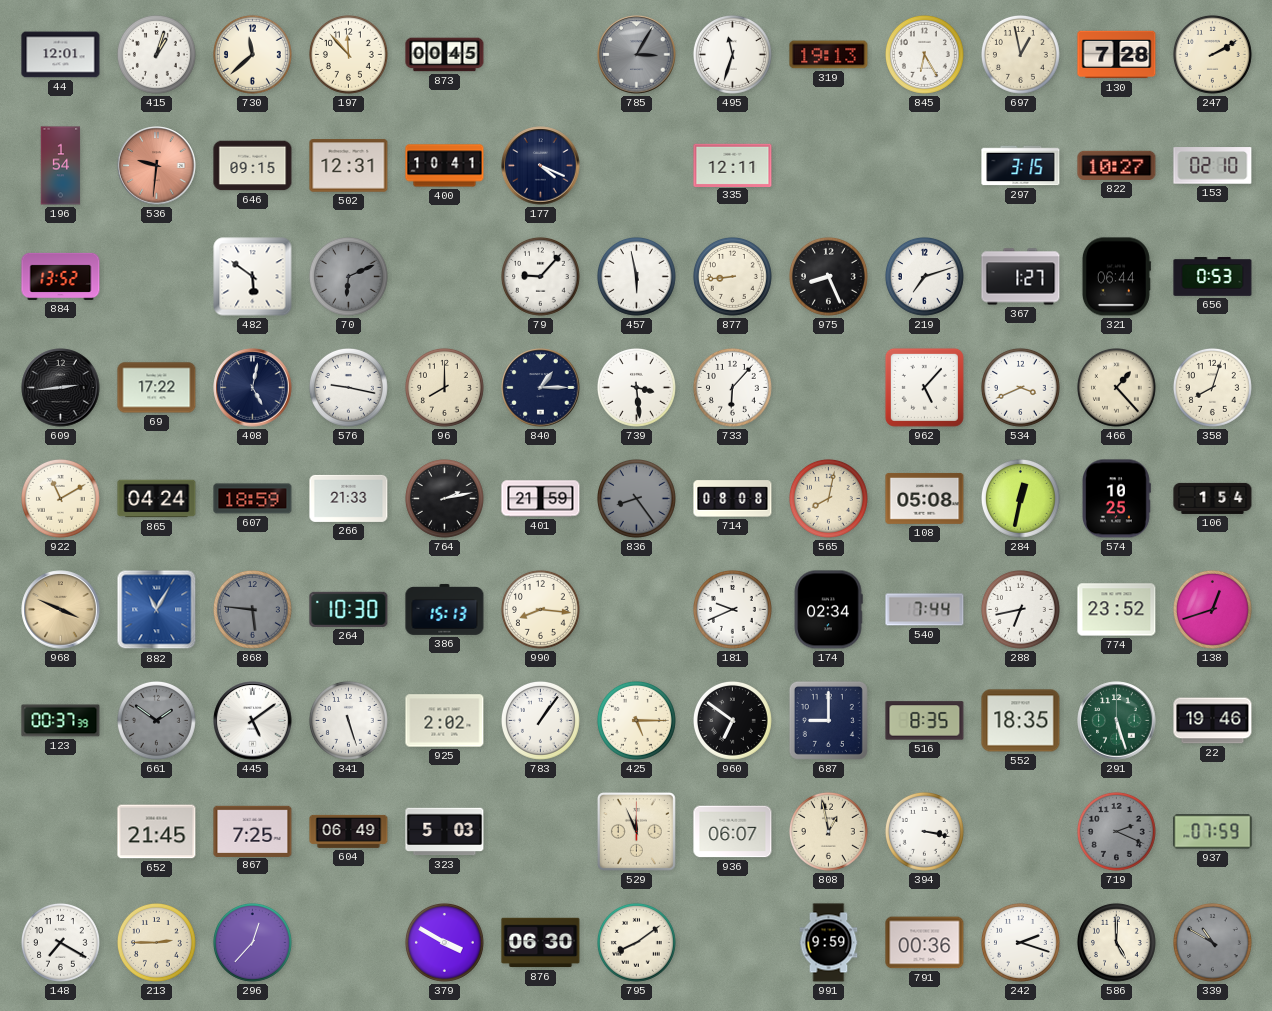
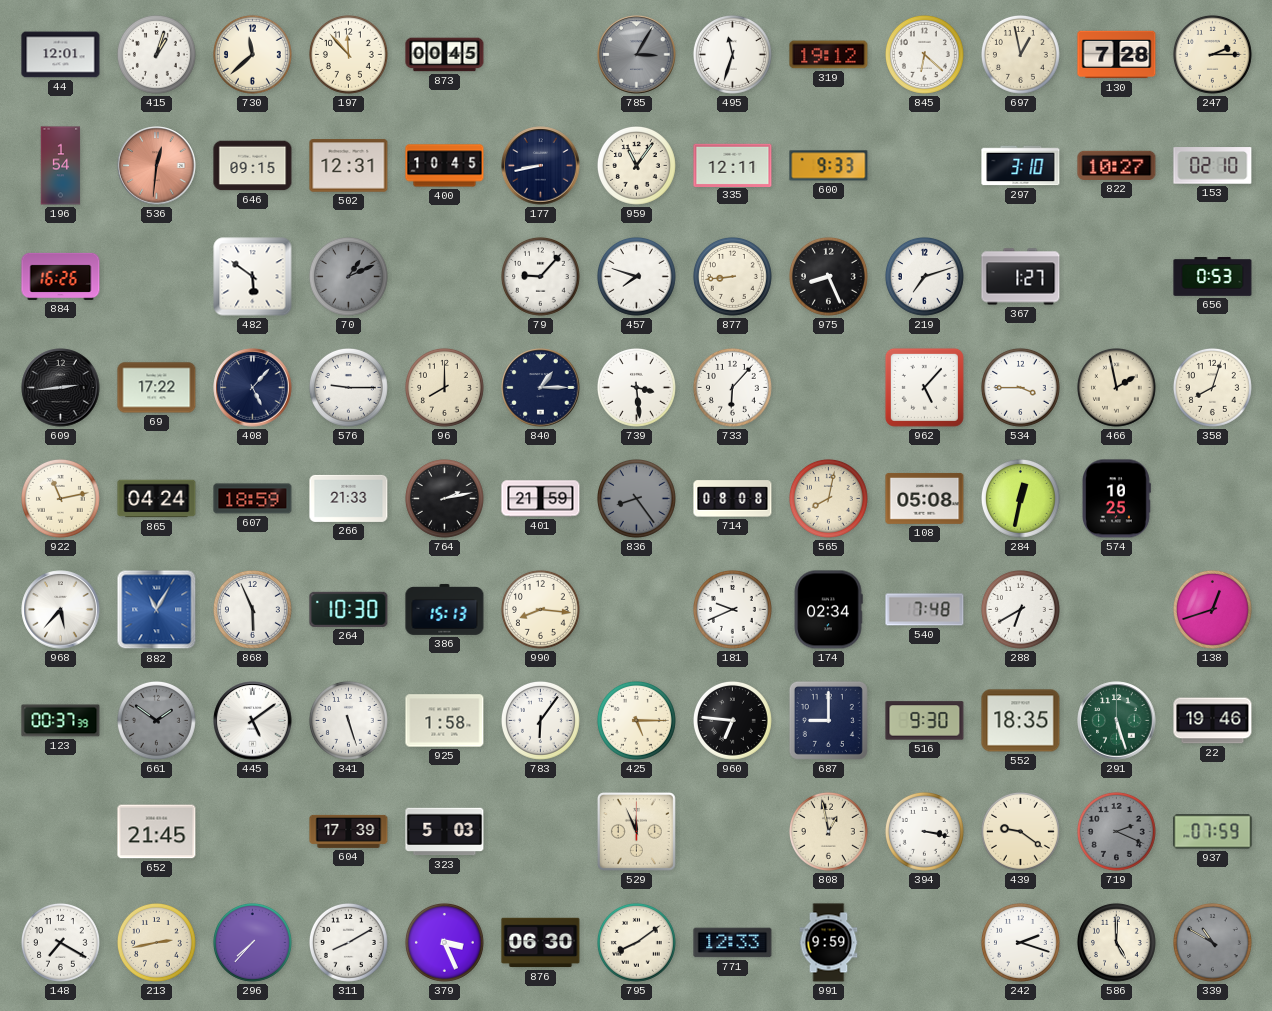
319: 19:13 -> 19:12 (829, 55)
845: 6:25 -> 6:22 (924, 54)
247: 2:10 -> 2:15 (1212, 54)
536: 9:31 -> 12:31 (157, 166)
400: 10:41 -> 10:45 (445, 166)
177: 4:19 -> 8:43 (541, 166)
959: none -> 11:06 (636, 165)
600: none -> 9:33 (829, 166)
297: 3:15 -> 3:10 (1021, 166)
884: 13:52 -> 16:26 (61, 276)
70: 6:11 -> 1:11 (348, 276)
457: 5:58 -> 7:48 (636, 276)
321: 06:44 -> none (1116, 277)
408: 5:02 -> 5:07 (253, 388)
576: 9:17 -> 9:15 (348, 387)
534: 3:41 -> 3:45 (1020, 387)
466: 1:23 -> 1:58 (1116, 387)
922: 11:10 -> 11:13 (60, 498)
106: 1:54 -> none (1213, 498)
968: 3:49 -> 5:37 (61, 610)
968 dial: champagne -> white (61, 610)
868: 5:46 -> 5:56 (252, 609)
868 dial: grey -> white (252, 609)
540: 7:44 -> 7:48 (925, 610)
288: 6:43 -> 6:40 (1020, 609)
774: 23:52 -> none (1117, 610)
925: 2:02 -> 1:58 (445, 721)
783: 1:06 -> 6:06 (540, 720)
960: 6:51 -> 6:46 (732, 720)
516: 8:35 -> 9:30 (925, 721)
867: 7:25 -> none (253, 831)
604: 06:49 -> 17:39 (349, 831)
936: 06:07 -> none (733, 832)
439: none -> 9:21 (1020, 831)
213: 2:45 -> 2:43 (156, 942)
296: 12:37 -> 7:37 (252, 942)
311: none -> 8:10 (348, 942)
379: 3:50 -> 3:26 (444, 942)
771: none -> 12:33 (733, 943)
791: 00:36 -> none (925, 943)
